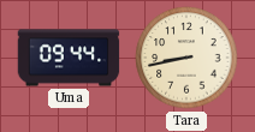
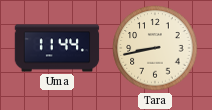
Uma: 09:44 -> 11:44 (57, 48)
